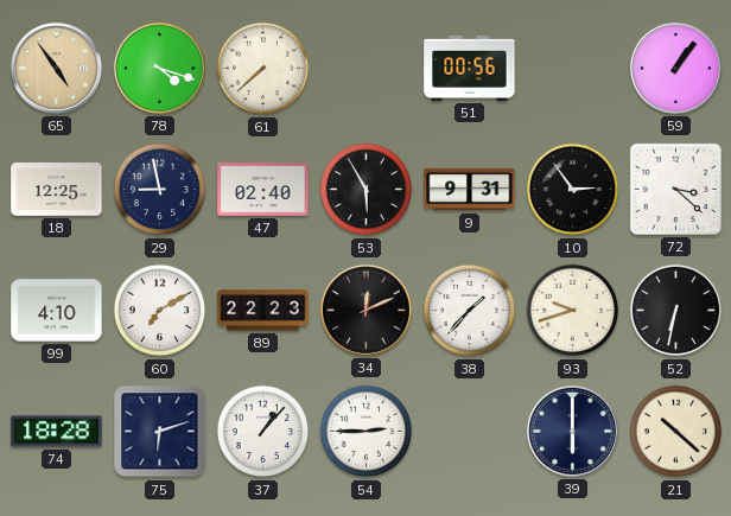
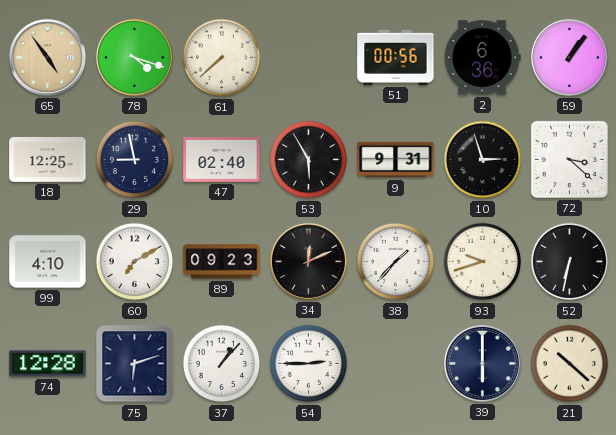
2: none -> 6:36 (482, 58)
10: 2:54 -> 2:57 (483, 160)
89: 22:23 -> 09:23 (222, 262)
74: 18:28 -> 12:28 (48, 364)
